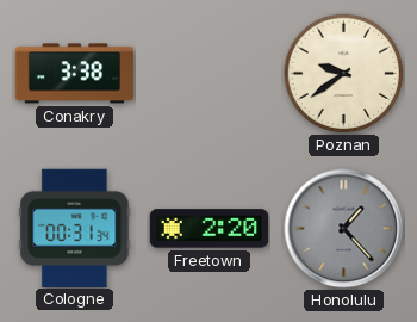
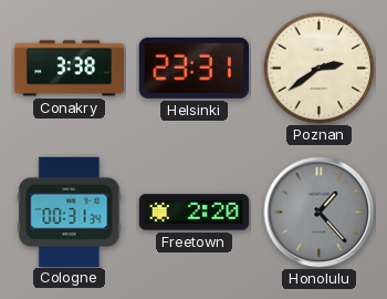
Helsinki: none -> 23:31 (193, 68)
Poznan: 9:39 -> 2:39 (320, 69)
